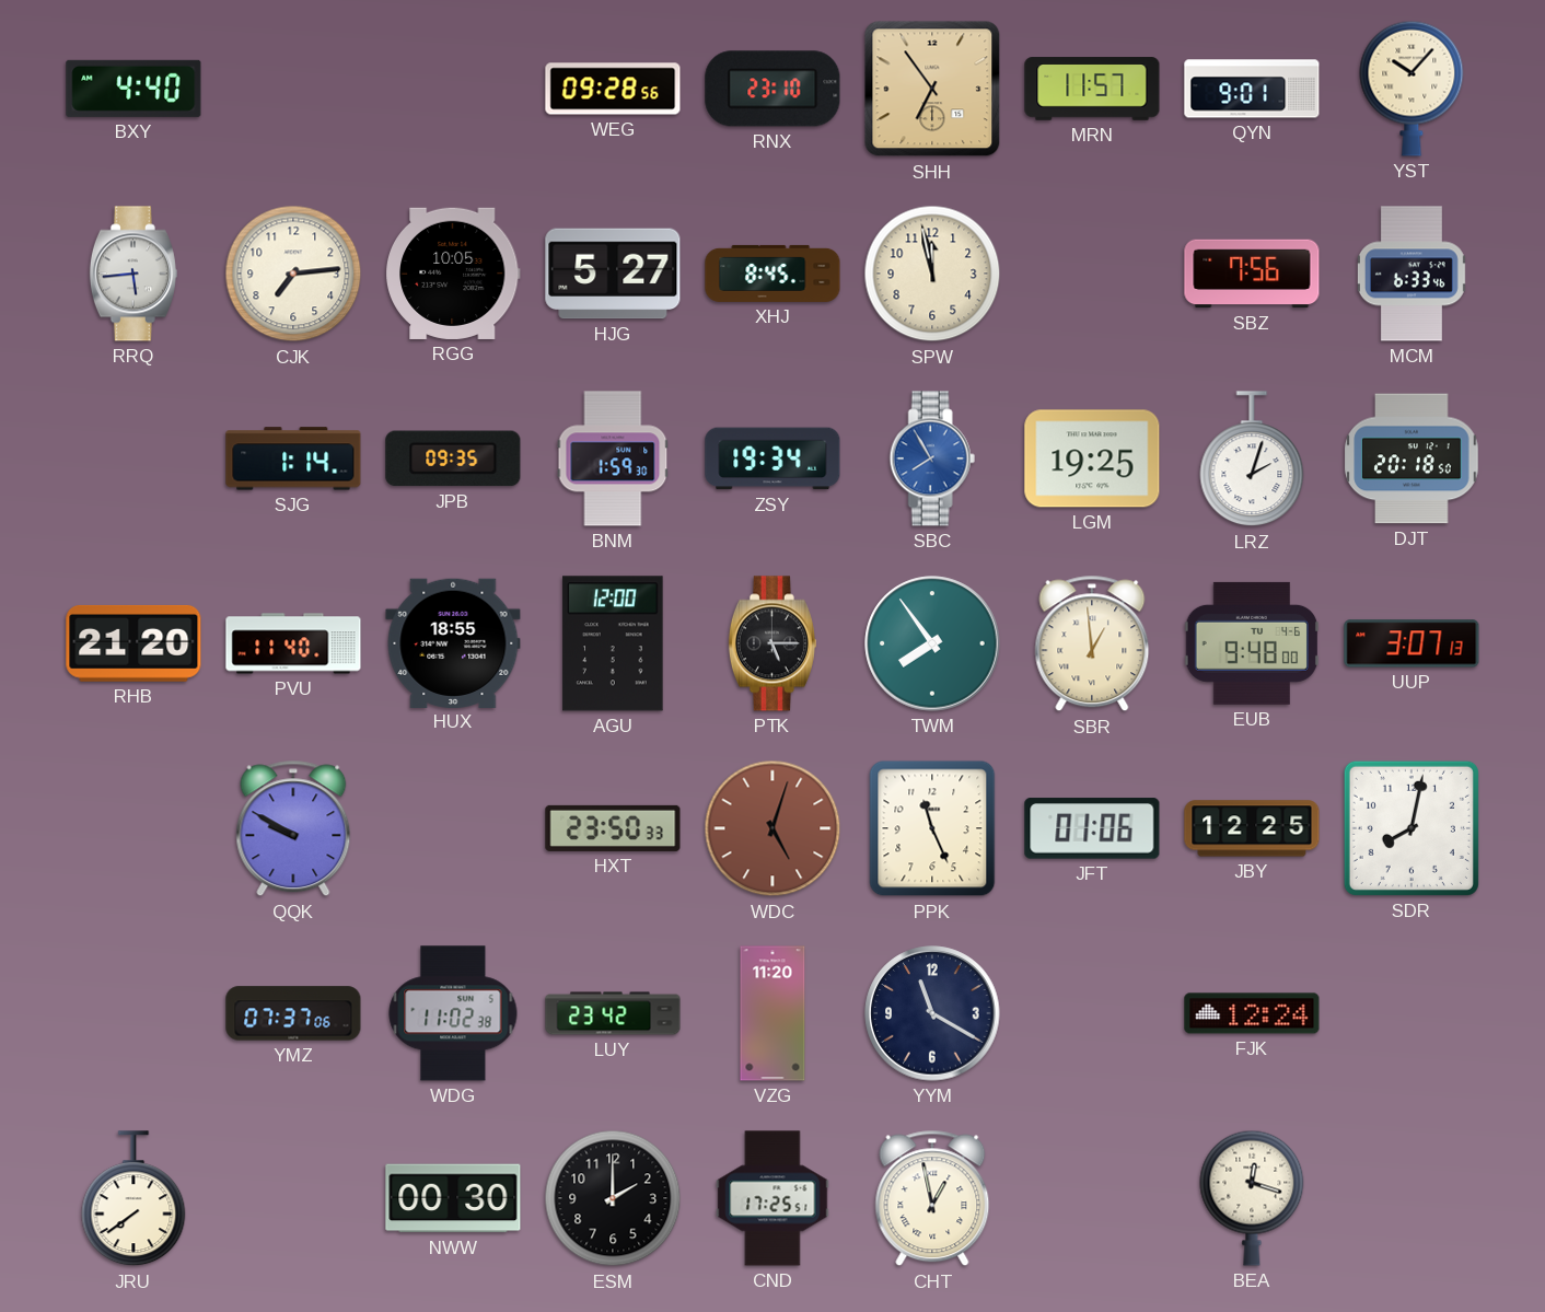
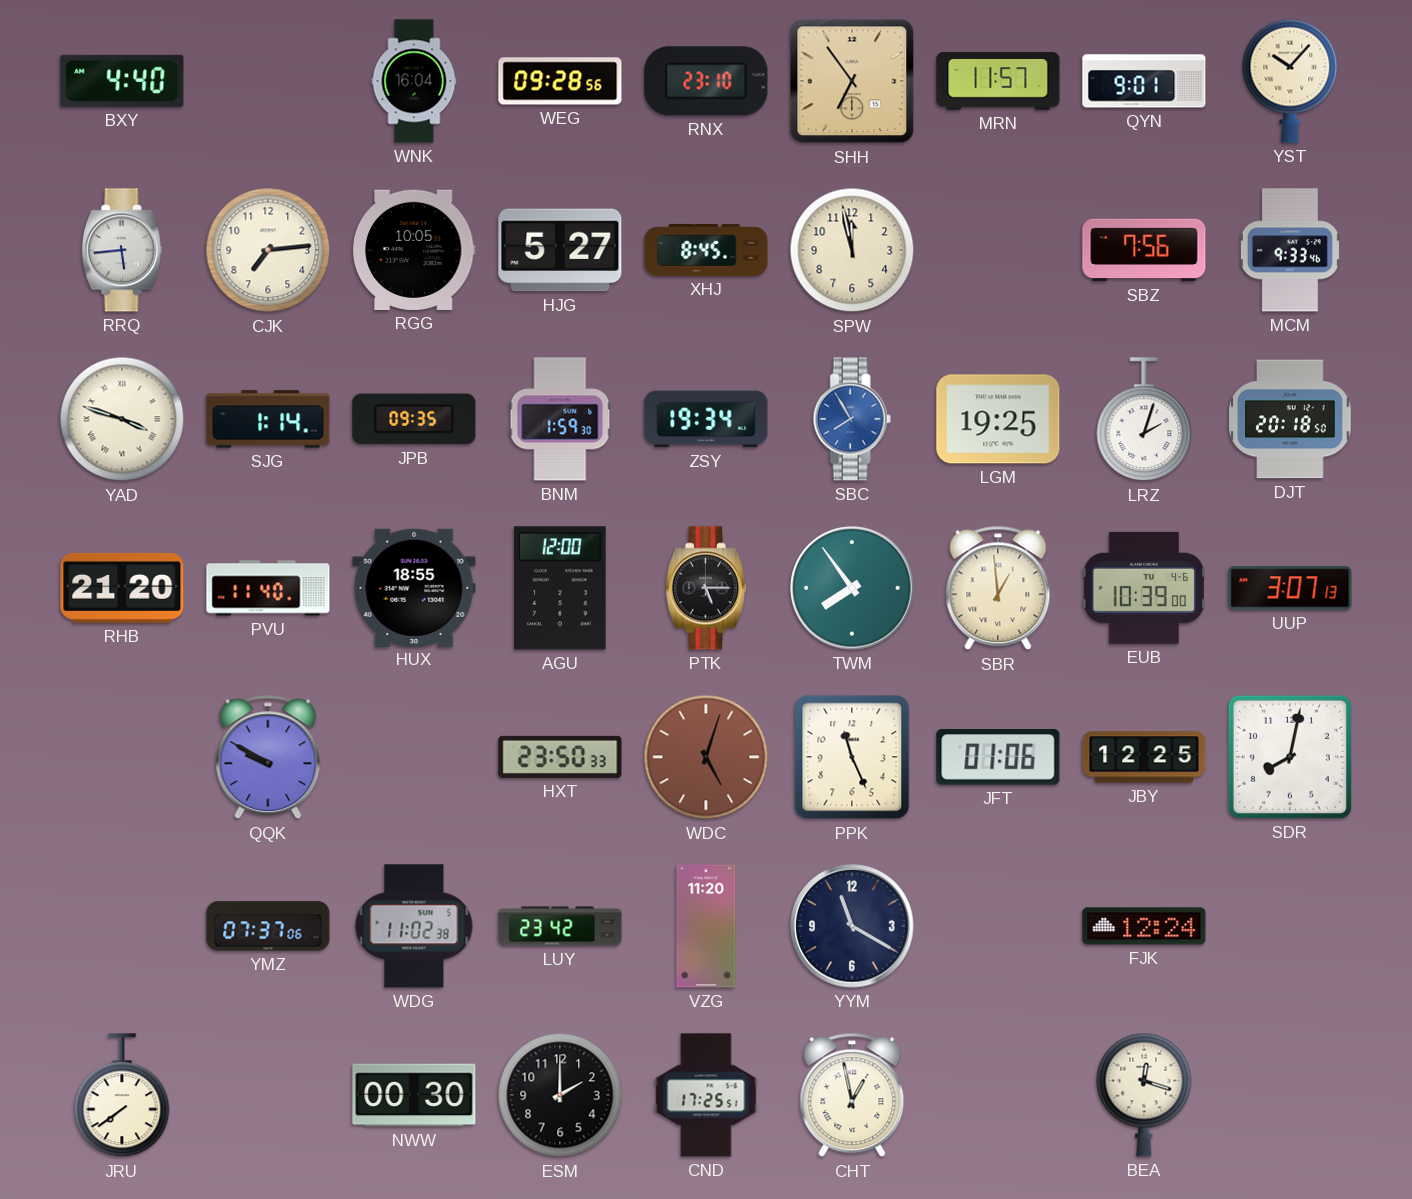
WNK: none -> 16:04 (414, 81)
MCM: 6:33 -> 9:33 (1290, 250)
YAD: none -> 3:48 (122, 419)
EUB: 9:48 -> 10:39 (1143, 588)
